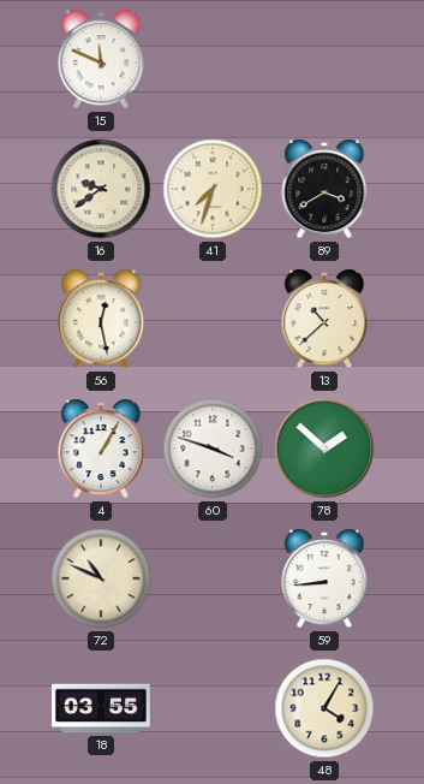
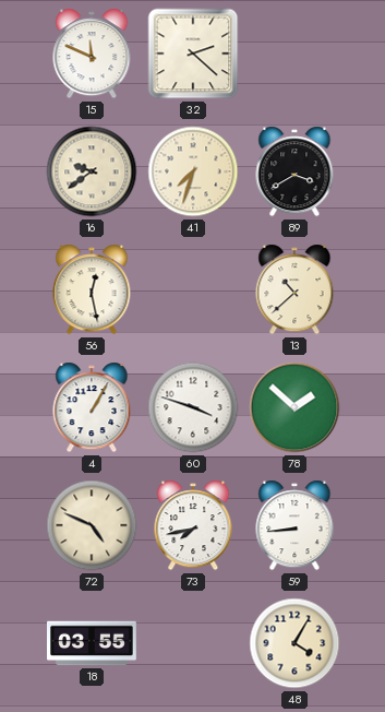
32: none -> 2:22 (193, 54)
72: 10:49 -> 4:49 (92, 525)
73: none -> 7:43 (193, 525)
